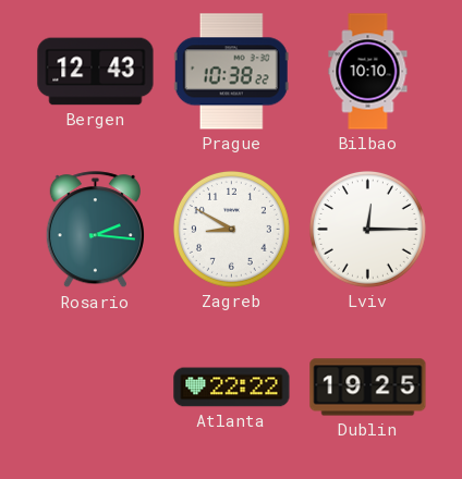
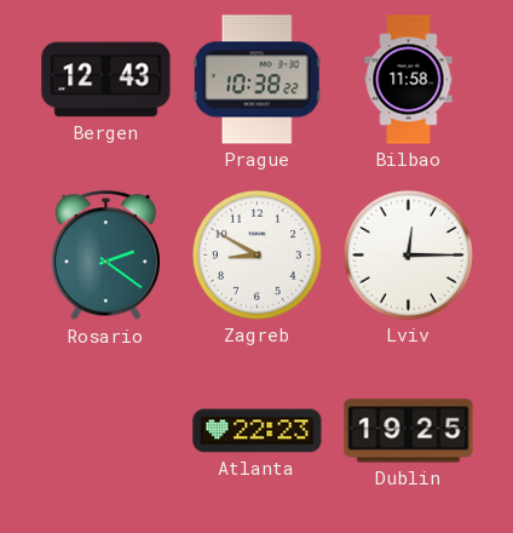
Bilbao: 10:10 -> 11:58 (409, 80)
Rosario: 2:16 -> 2:21 (105, 256)
Atlanta: 22:22 -> 22:23 (258, 431)
